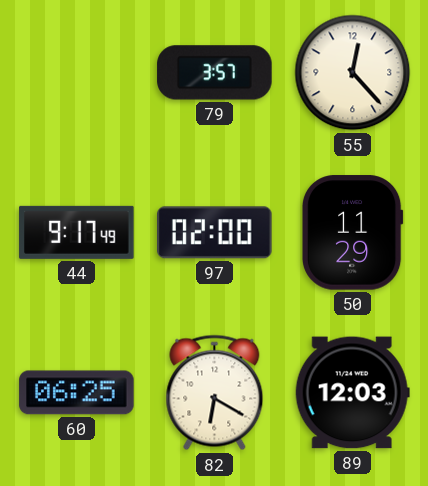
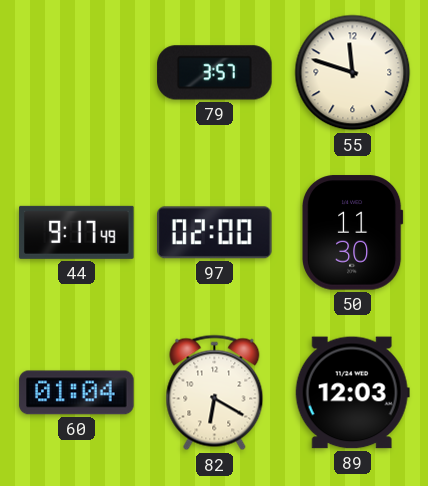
55: 12:23 -> 11:48 (353, 73)
50: 11:29 -> 11:30 (352, 233)
60: 06:25 -> 01:04 (77, 393)
